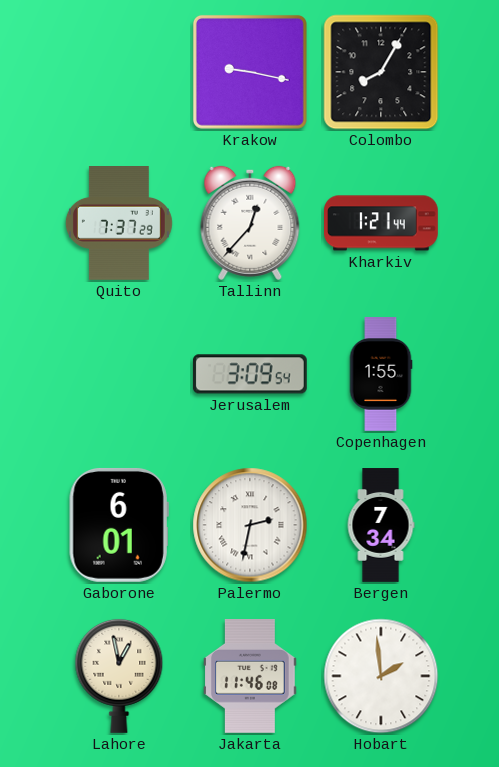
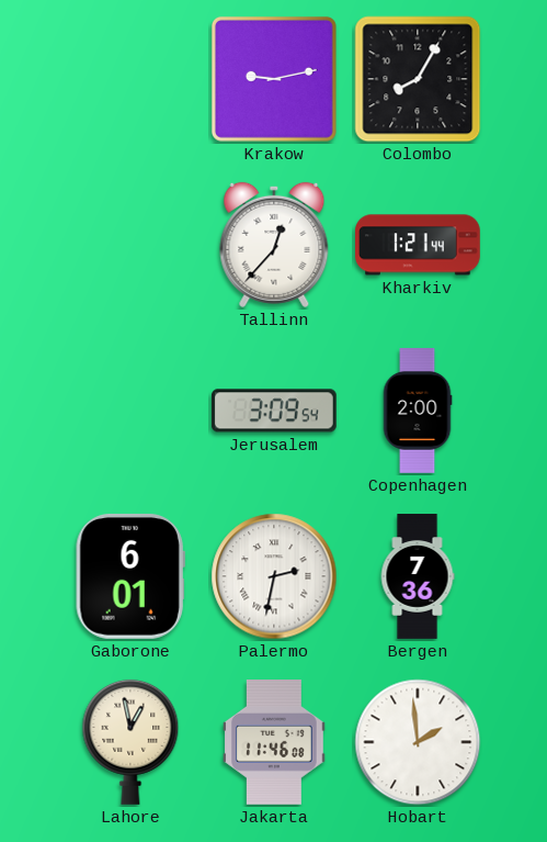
Krakow: 9:17 -> 9:13 (274, 79)
Quito: 7:37 -> none (119, 224)
Copenhagen: 1:55 -> 2:00 (418, 411)
Bergen: 7:34 -> 7:36 (418, 576)
